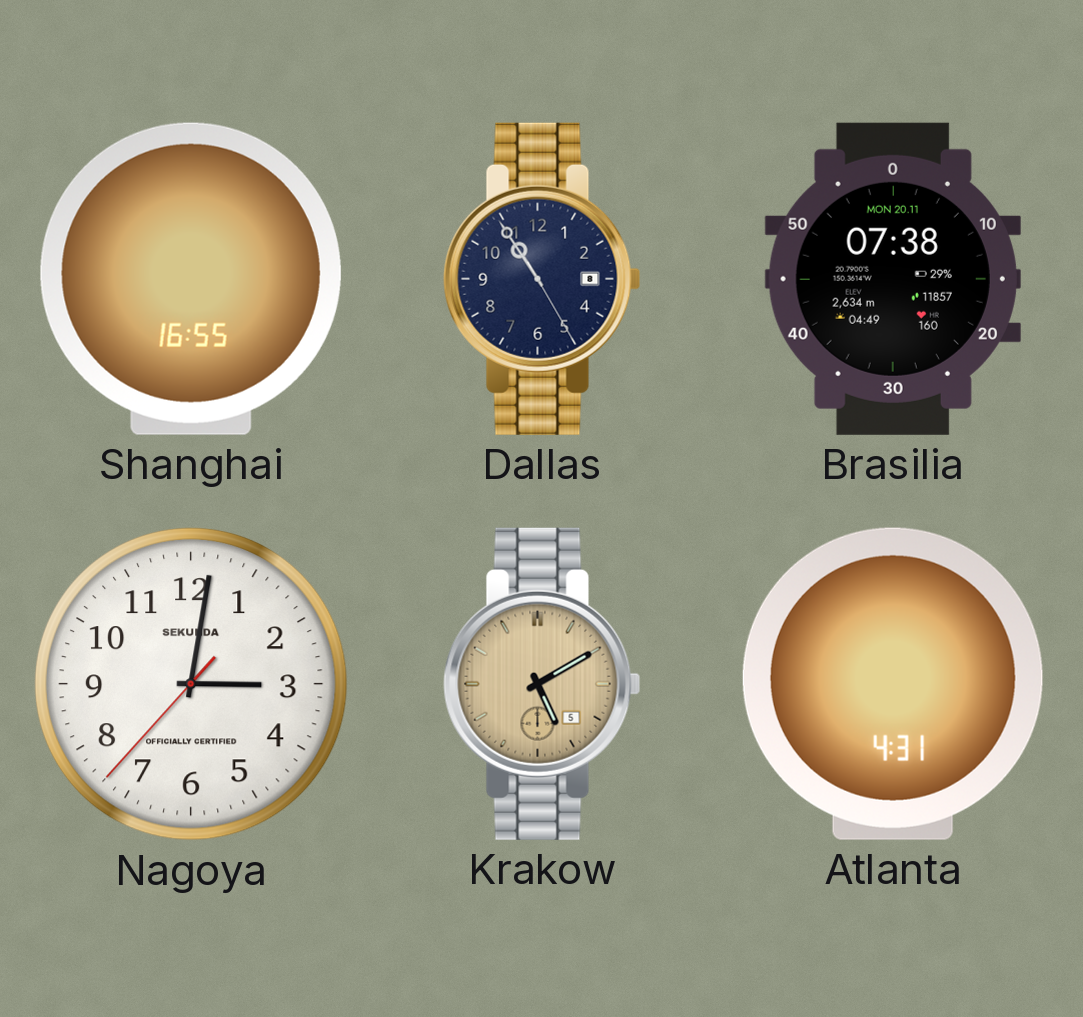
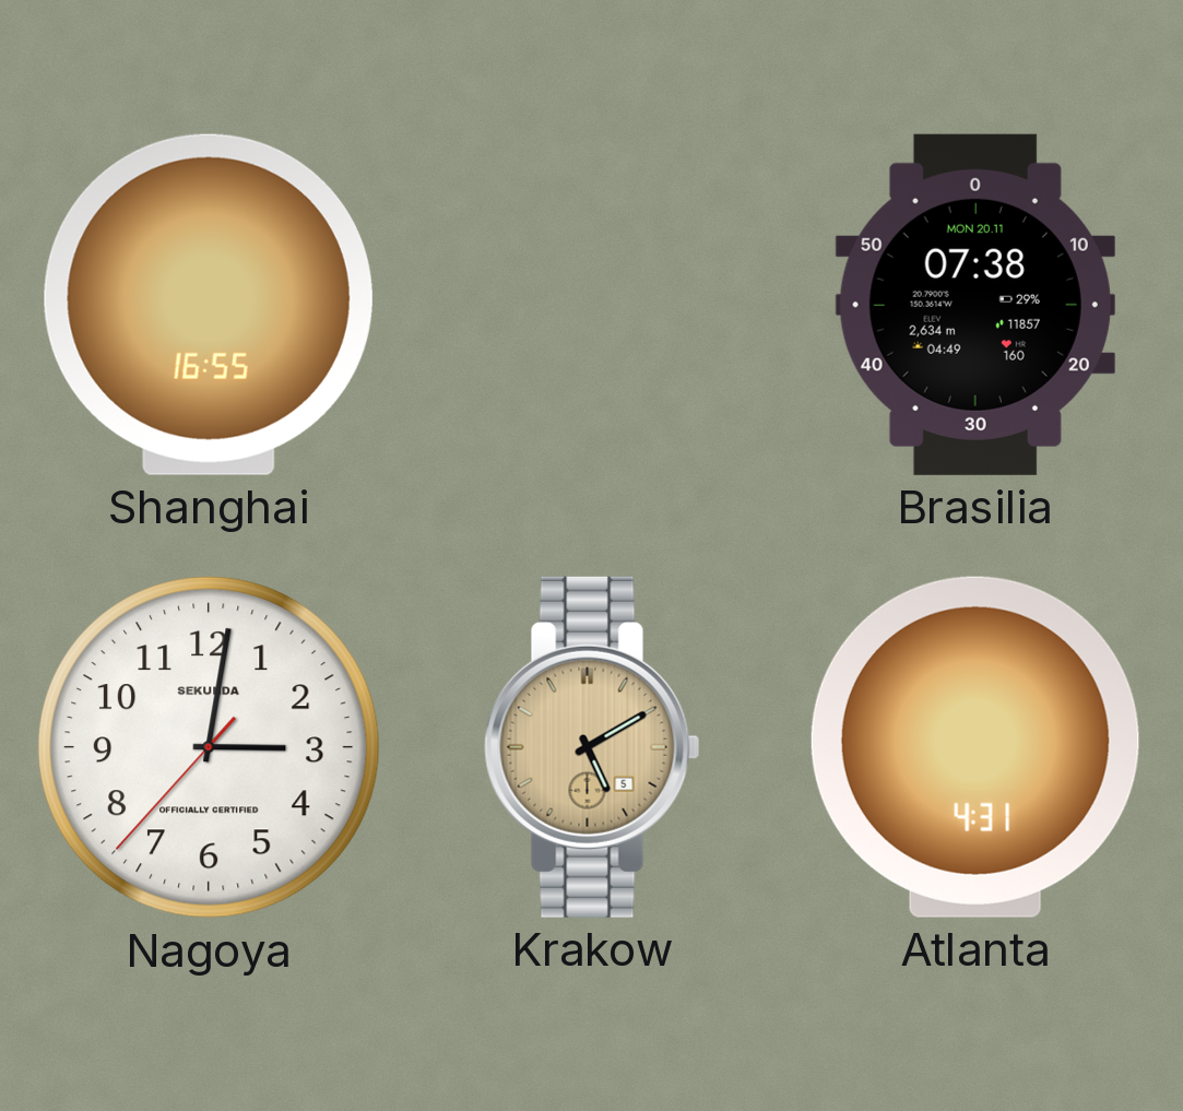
Dallas: 10:54 -> none (542, 279)
